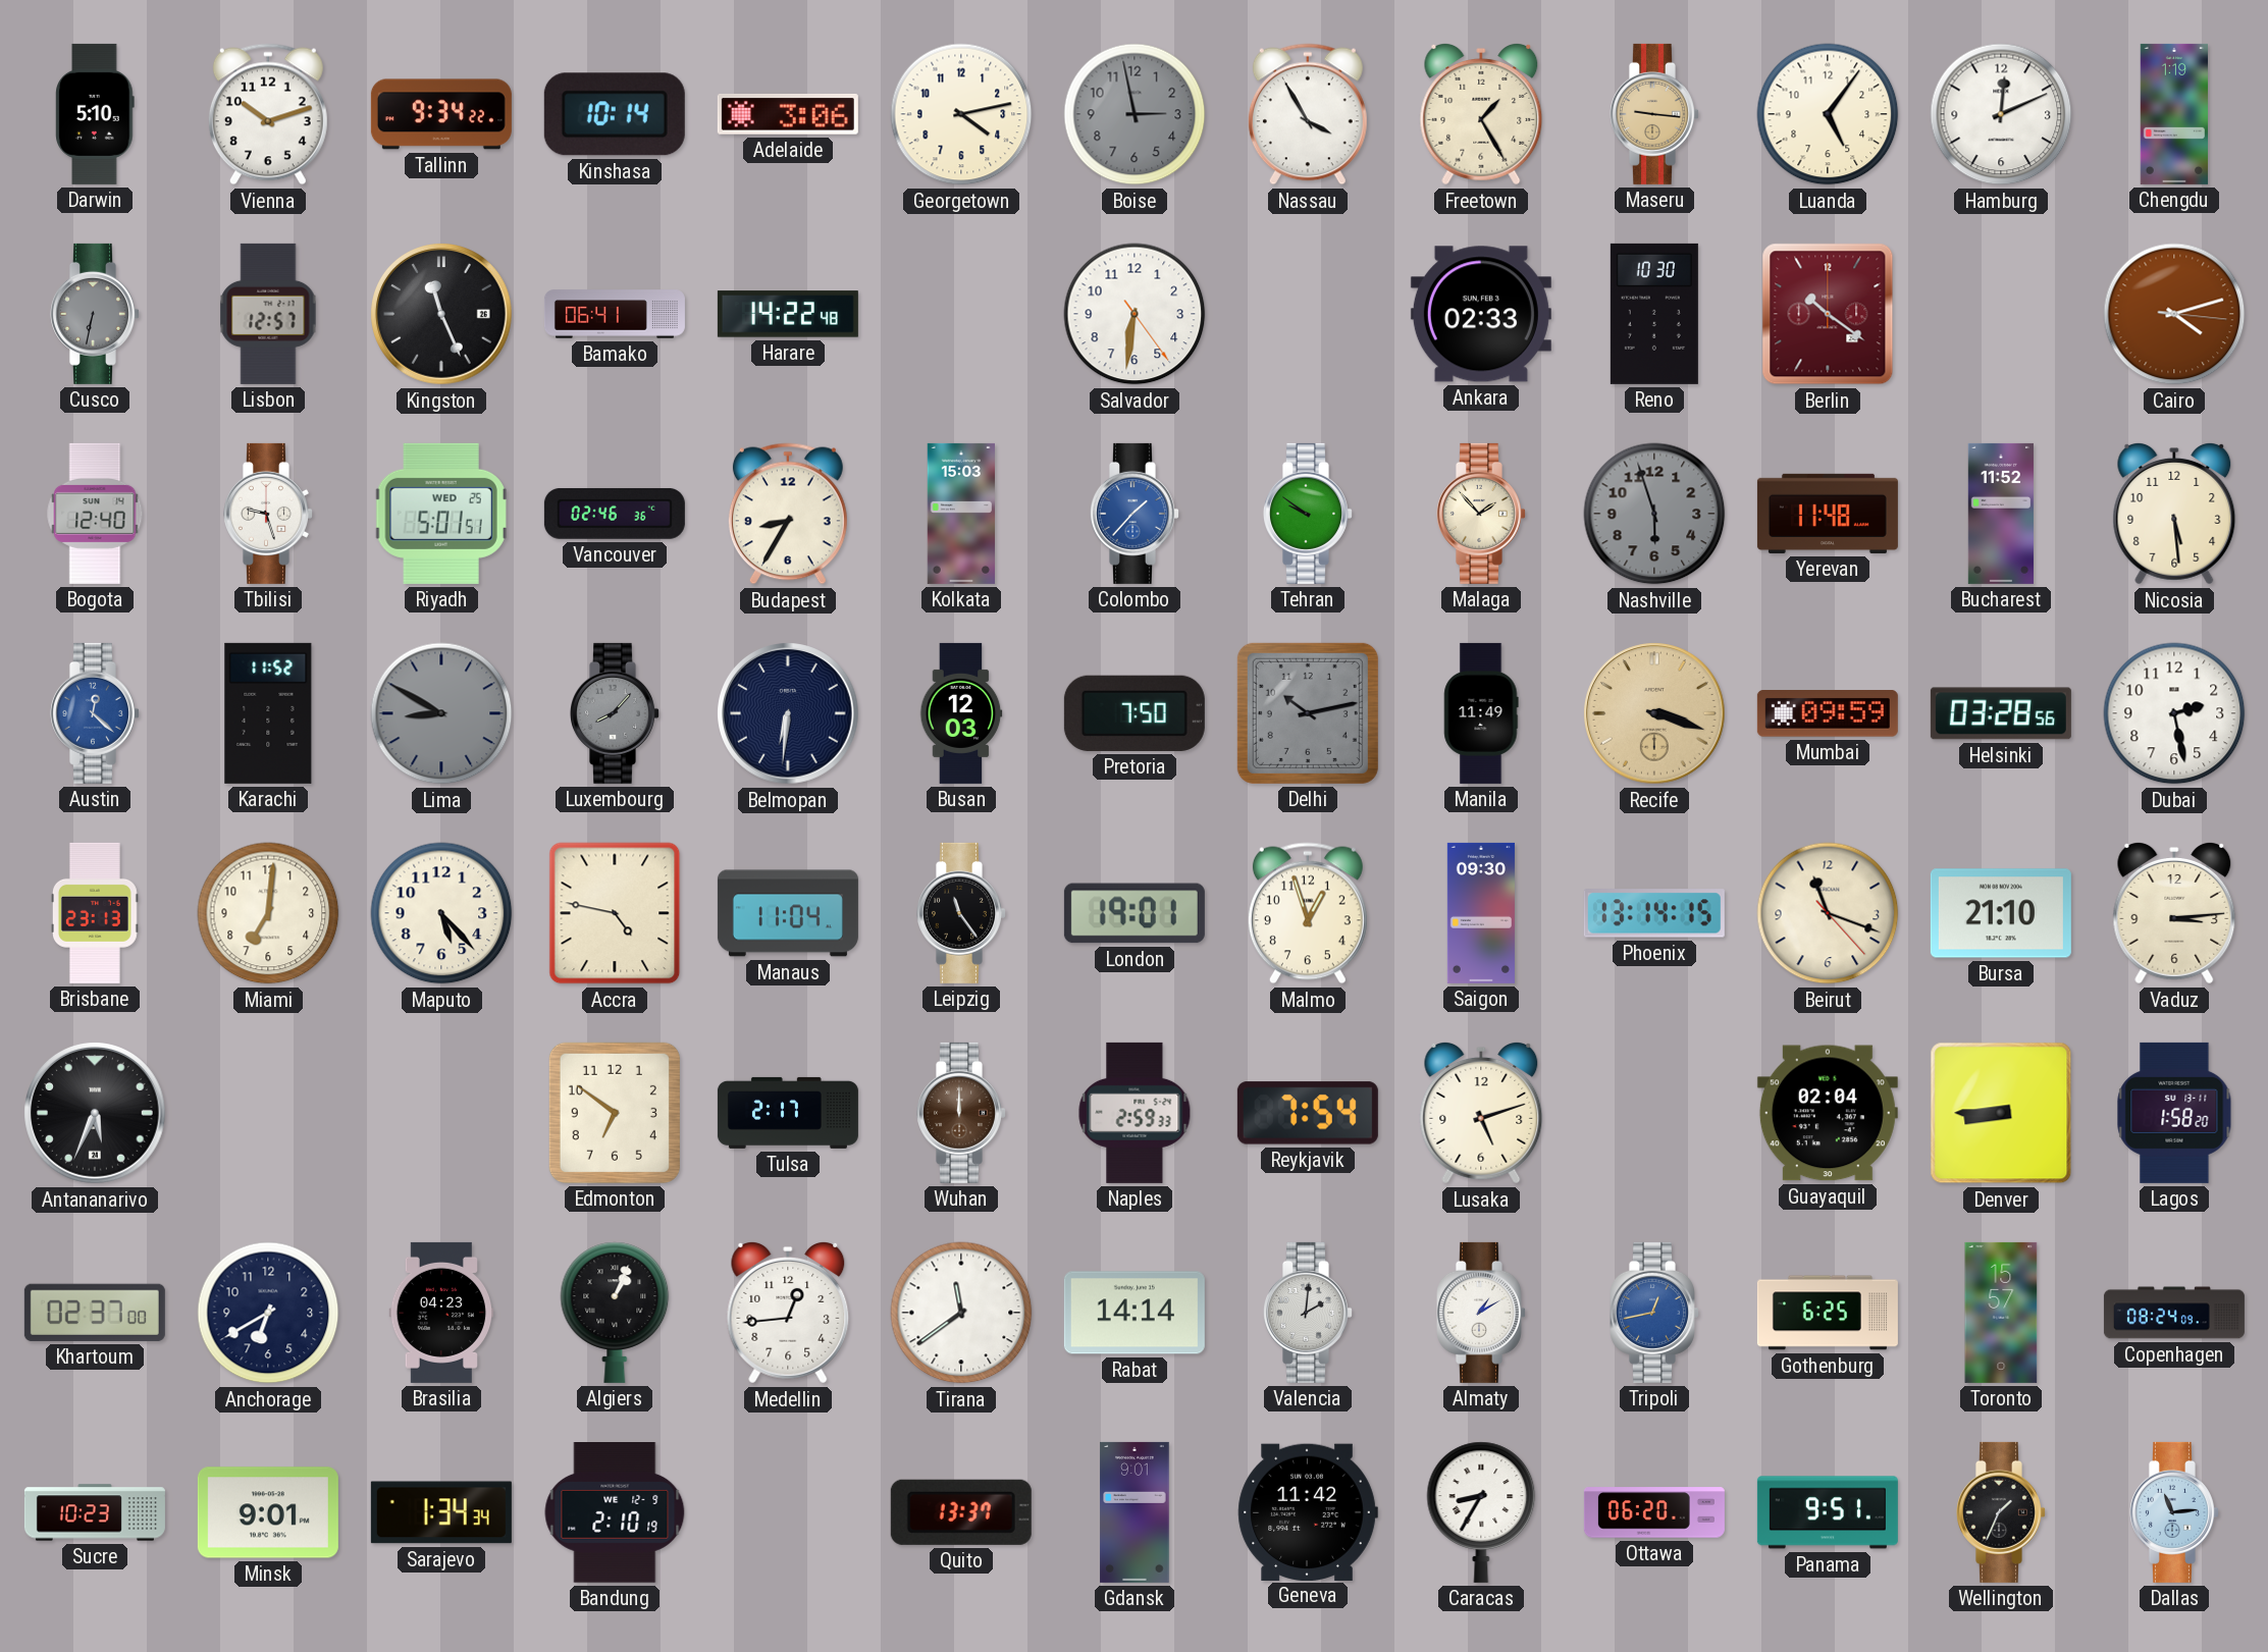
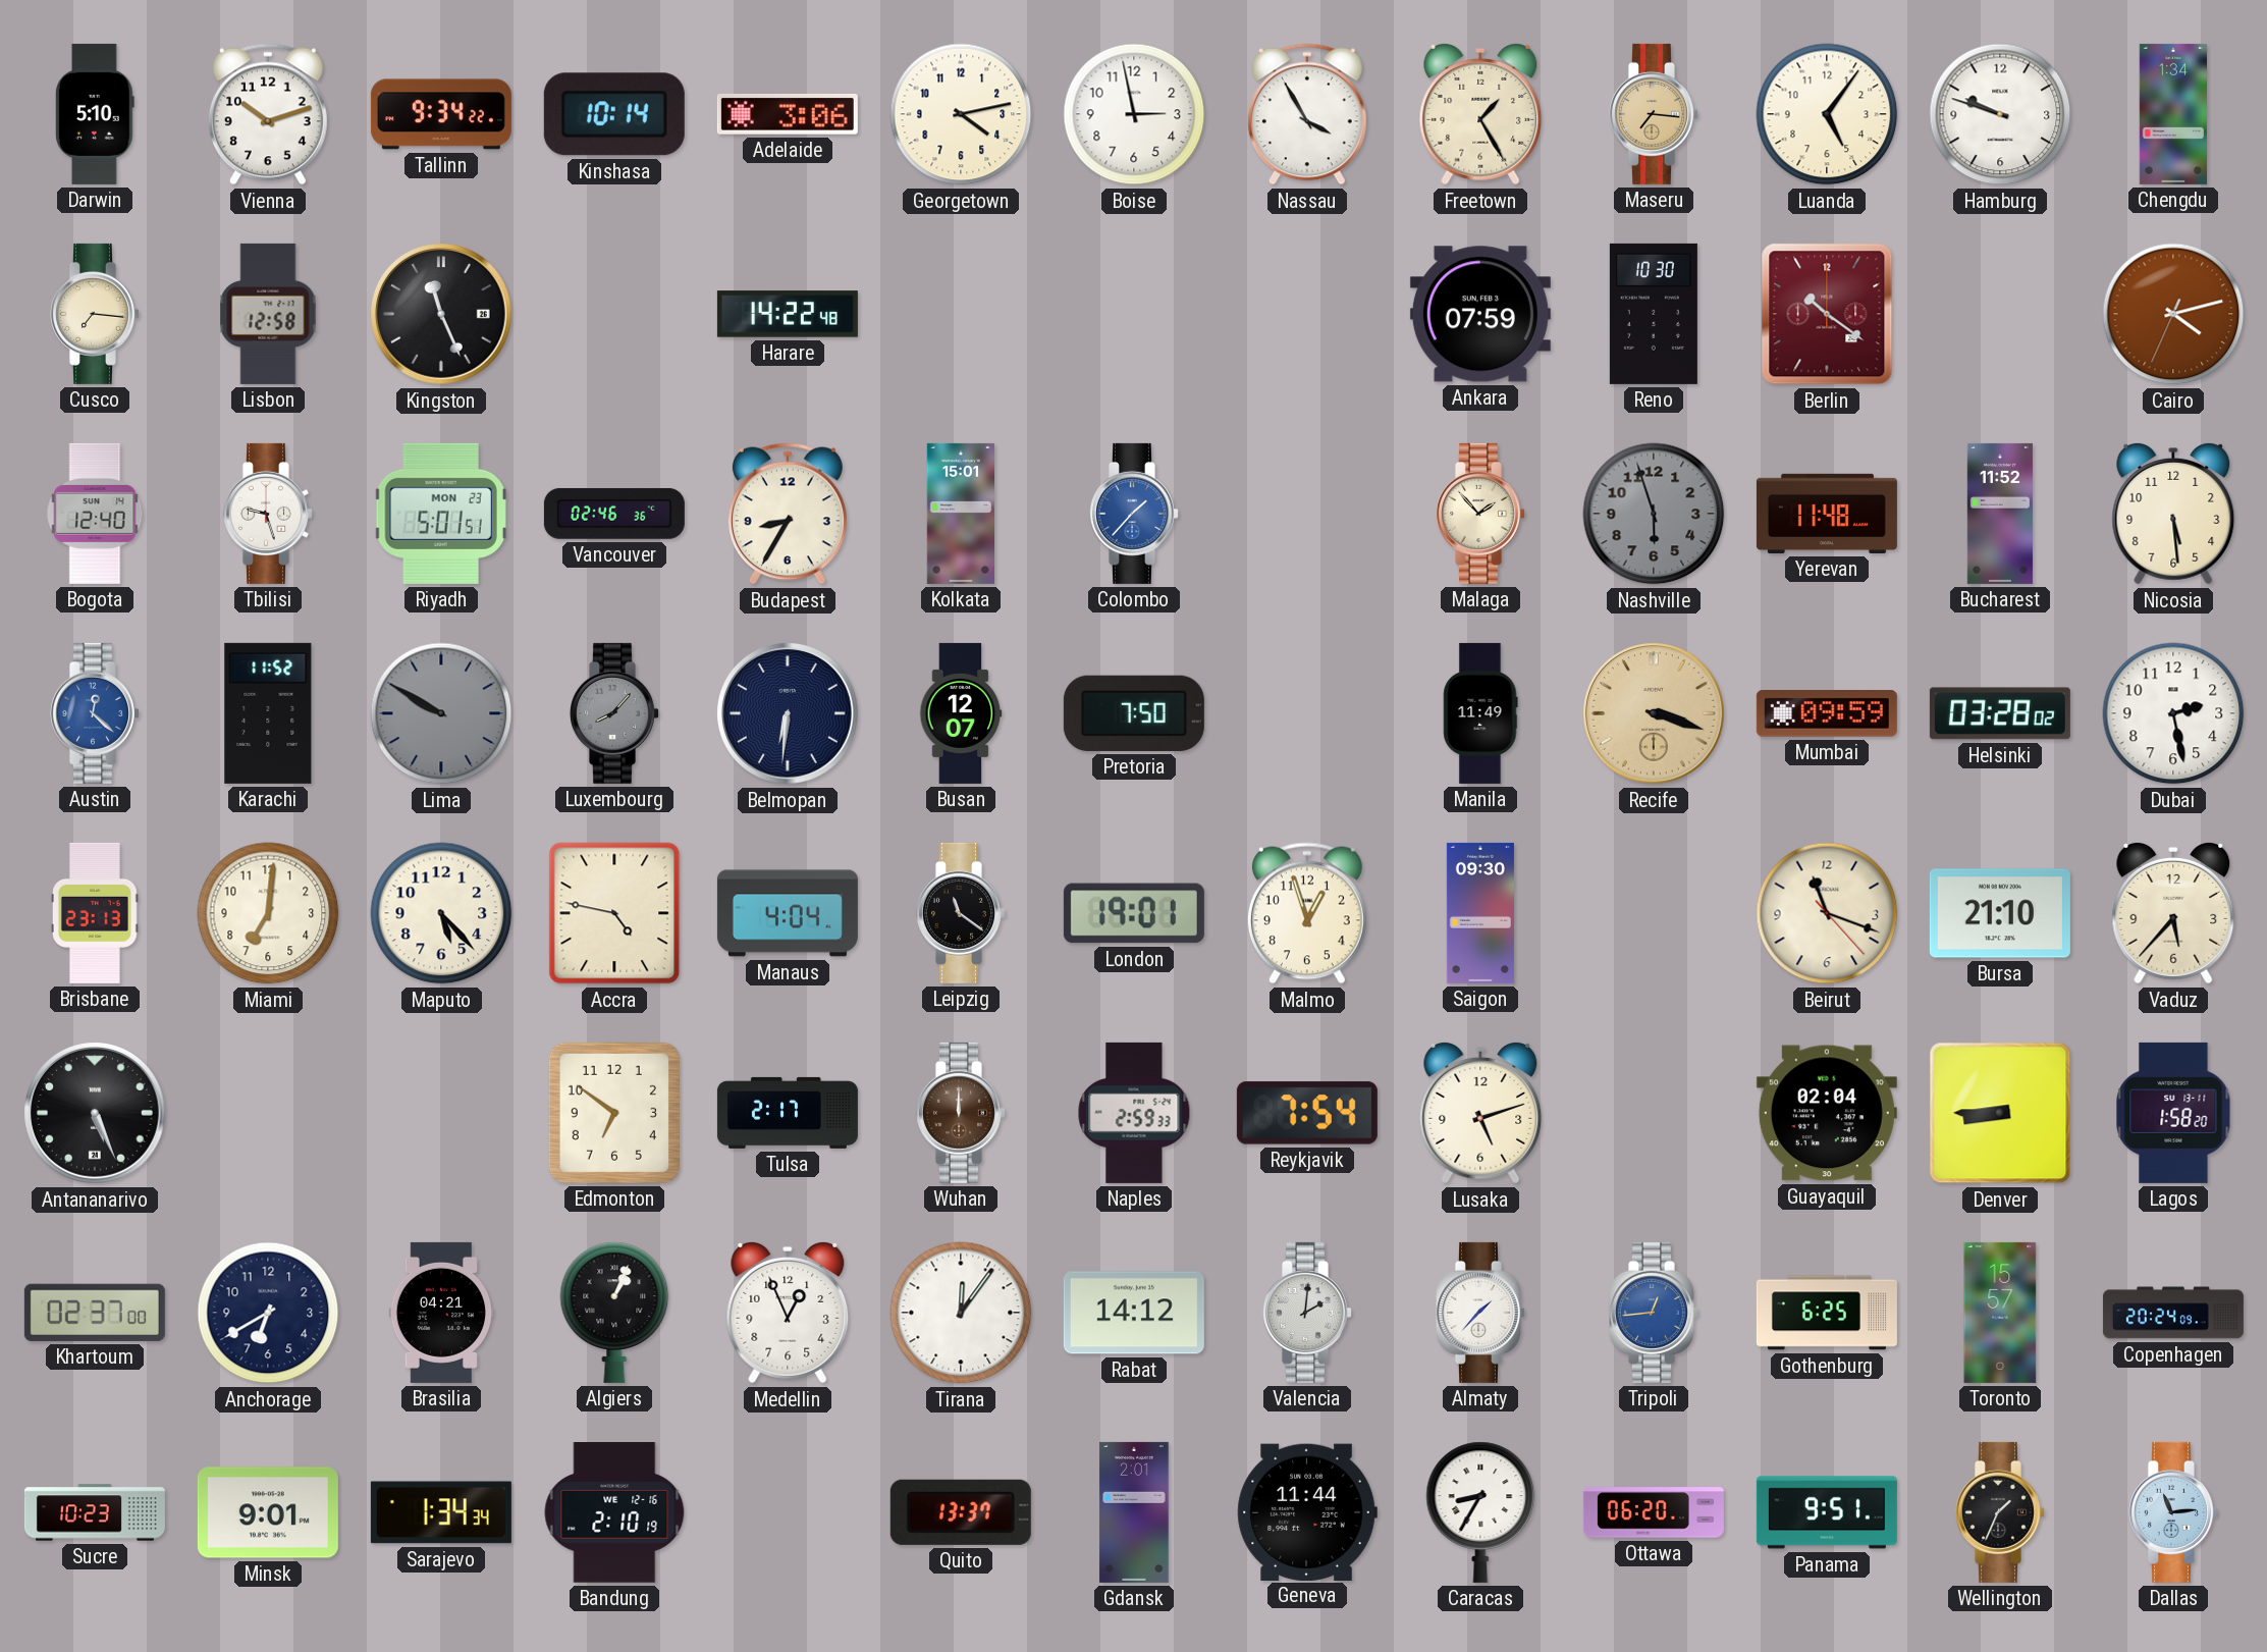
Boise dial: grey -> white (1134, 114)
Maseru: 9:16 -> 7:16 (1655, 114)
Hamburg: 12:11 -> 9:48 (2000, 114)
Chengdu: 1:19 -> 1:34 (2172, 114)
Cusco: 6:32 -> 7:16 (96, 314)
Cusco dial: grey -> cream (96, 314)
Lisbon: 12:57 -> 12:58 (268, 314)
Bamako: 06:41 -> none (615, 314)
Salvador: 6:31 -> none (1135, 314)
Ankara: 02:33 -> 07:59 (1480, 314)
Cairo: 4:12:16 -> 4:12:34 (2173, 314)
Riyadh date: WED 25 -> MON 23 (441, 514)
Kolkata: 15:03 -> 15:01 (960, 514)
Tehran: 9:51 -> none (1309, 514)
Lima: 8:50 -> 9:50 (441, 713)
Busan: 12:03 -> 12:07 (961, 713)
Delhi: 10:13 -> none (1308, 713)
Helsinki: 03:28:56 -> 03:28:02 (2000, 713)
Manaus: 11:04 -> 4:04 (788, 913)
Leipzig: 11:24 -> 11:21 (962, 913)
Phoenix: 13:14 -> none (1654, 913)
Vaduz: 3:14 -> 5:37 (2173, 913)
Antananarivo: 5:34 -> 5:26 (96, 1114)
Brasilia: 04:23 -> 04:21 (441, 1313)
Medellin: 12:44 -> 12:56 (788, 1313)
Tirana: 11:39 -> 12:06 (961, 1313)
Rabat: 14:14 -> 14:12 (1134, 1313)
Almaty: 1:10 -> 1:37 (1481, 1313)
Tripoli: 12:43 -> 12:44 (1655, 1313)
Copenhagen: 08:24 -> 20:24 (2173, 1313)
Bandung date: WE 12-9 -> WE 12-16 (614, 1513)
Gdansk: 9:01 -> 2:01 (1134, 1512)
Geneva: 11:42 -> 11:44 (1307, 1511)
